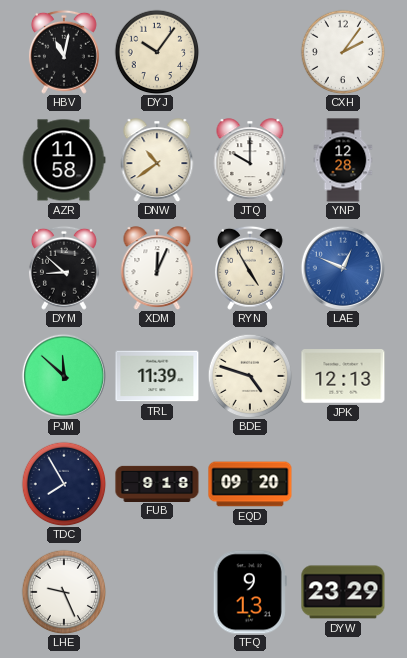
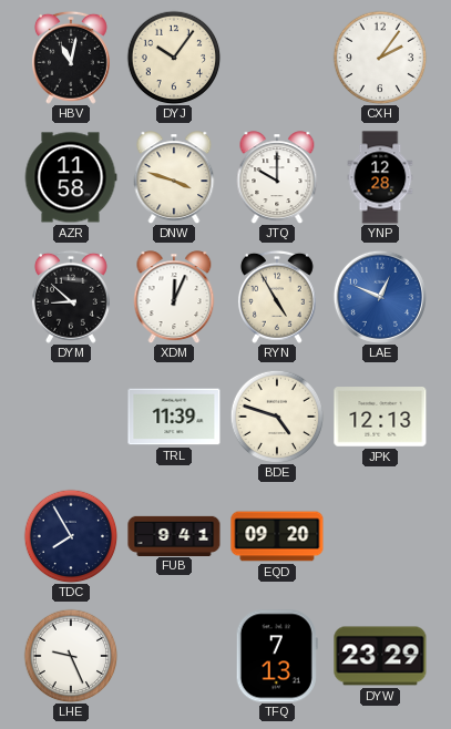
DNW: 10:39 -> 3:48 (174, 177)
PJM: 11:52 -> none (64, 376)
FUB: 9:18 -> 9:41 (174, 535)
TFQ: 9:13 -> 7:13 (277, 656)
